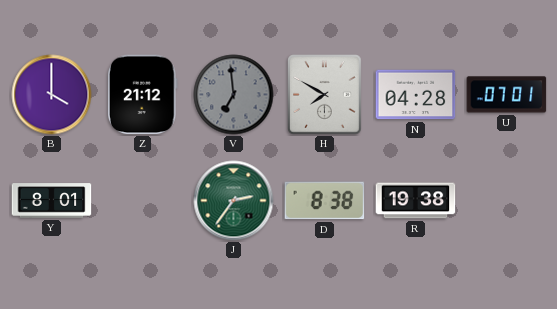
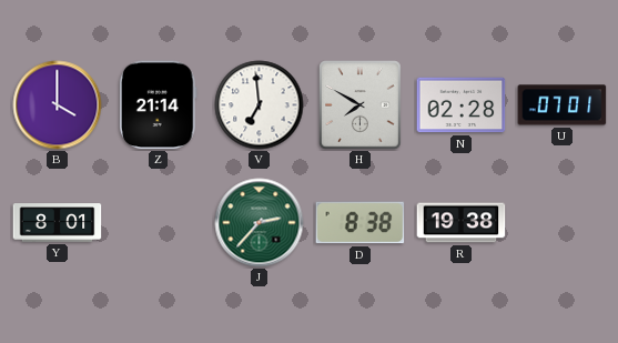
Z: 21:12 -> 21:14 (159, 105)
V dial: grey -> white (260, 105)
N: 04:28 -> 02:28 (462, 105)
J: 2:36 -> 2:37 (260, 223)
